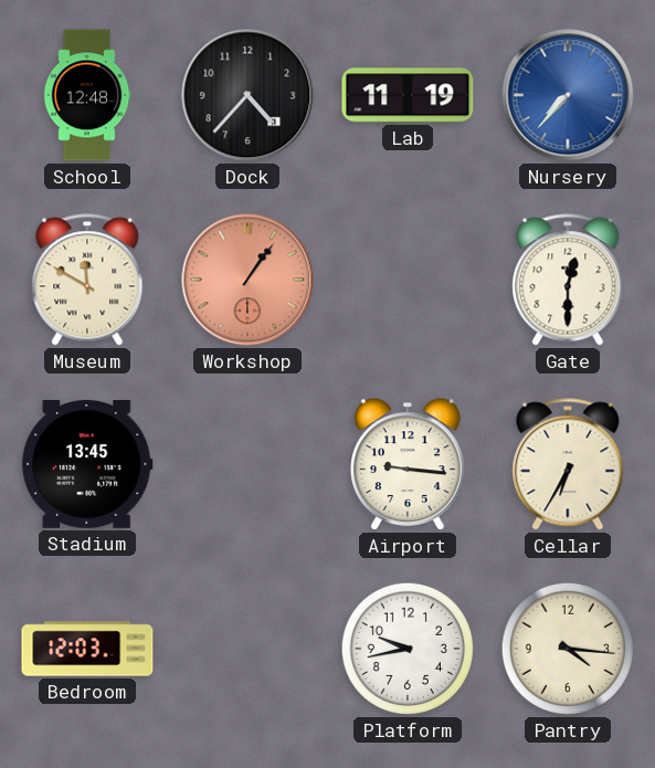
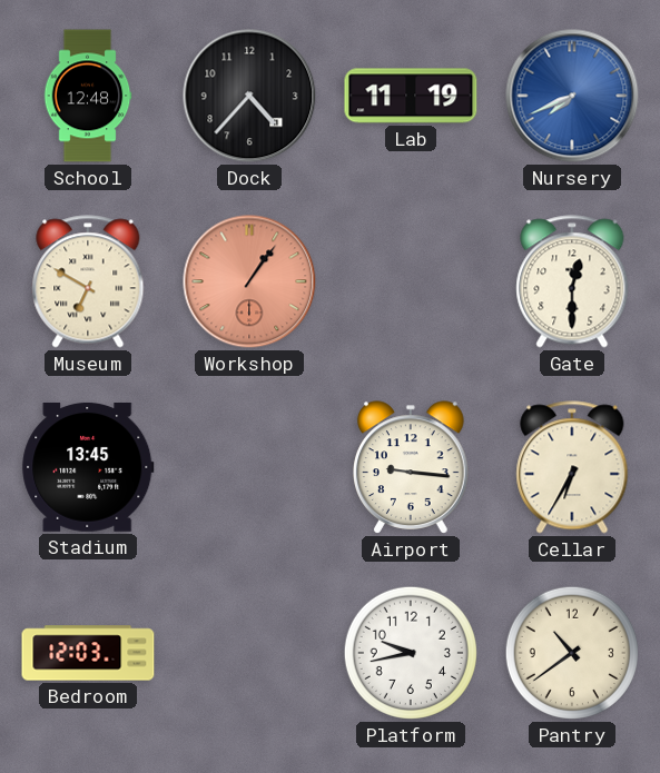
Nursery: 7:37 -> 7:41 (572, 96)
Museum: 11:50 -> 6:50 (88, 281)
Pantry: 4:16 -> 10:39 (572, 653)
